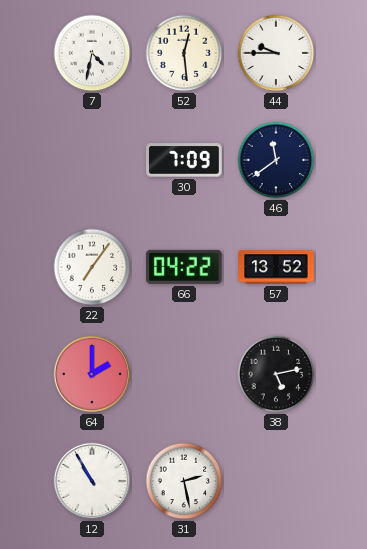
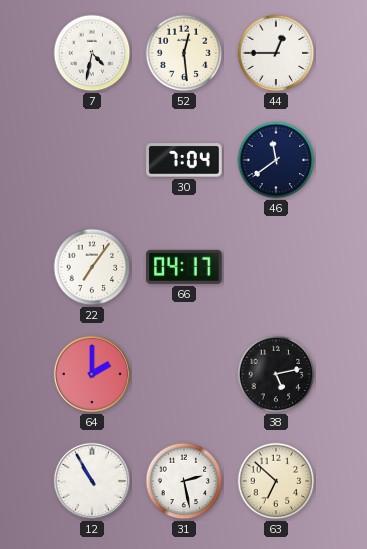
44: 9:45 -> 12:45 (276, 53)
30: 7:09 -> 7:04 (184, 160)
66: 04:22 -> 04:17 (185, 267)
57: 13:52 -> none (276, 267)
63: none -> 6:52 (276, 481)
